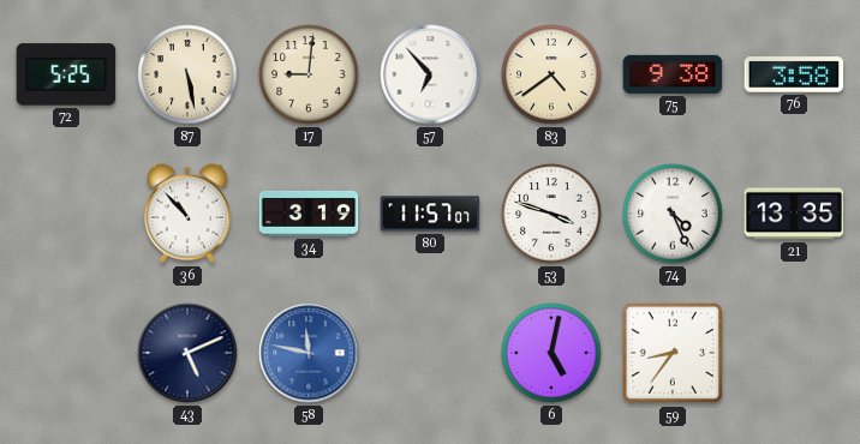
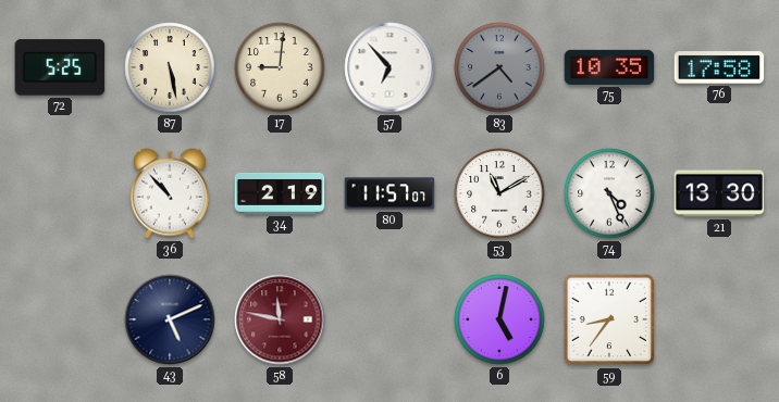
83 dial: cream -> grey (499, 67)
75: 9:38 -> 10:35 (609, 67)
76: 3:58 -> 17:58 (719, 67)
34: 3:19 -> 2:19 (280, 193)
53: 3:48 -> 11:10 (499, 193)
21: 13:35 -> 13:30 (719, 193)
58 dial: blue -> burgundy (280, 319)
